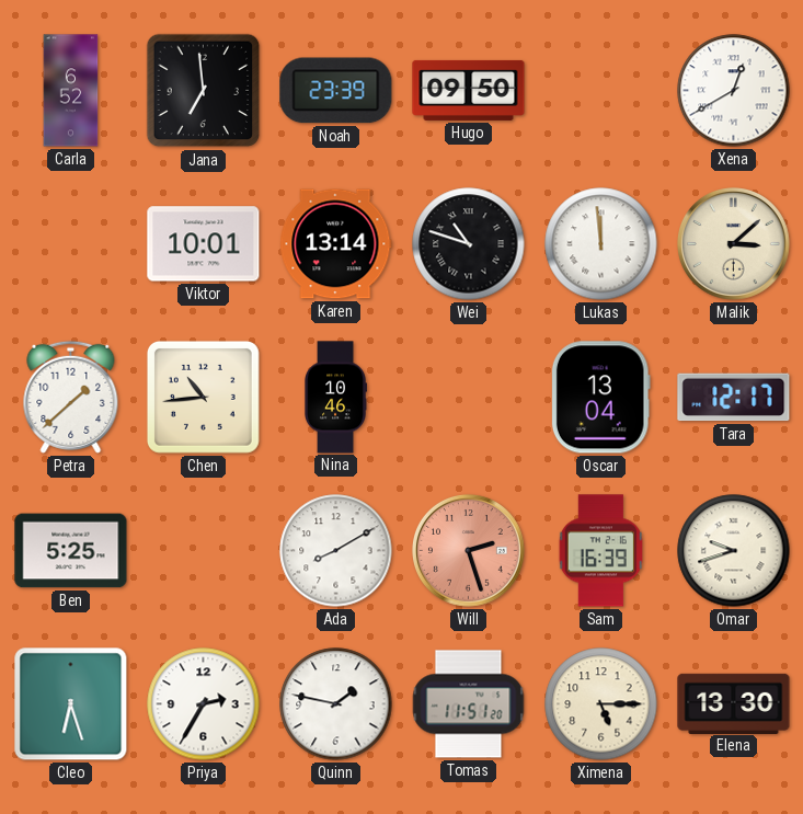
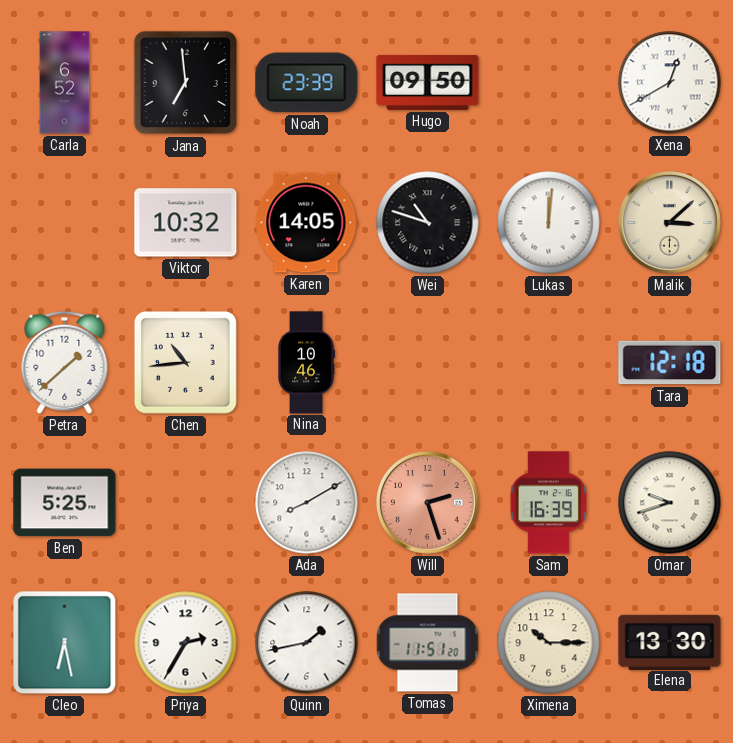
Viktor: 10:01 -> 10:32 (186, 223)
Karen: 13:14 -> 14:05 (307, 223)
Lukas: 11:59 -> 12:01 (549, 223)
Oscar: 13:04 -> none (600, 398)
Tara: 12:17 -> 12:18 (670, 363)
Cleo: 6:27 -> 6:28 (65, 643)
Quinn: 1:47 -> 1:43 (307, 643)
Ximena: 5:15 -> 10:15 (549, 643)
